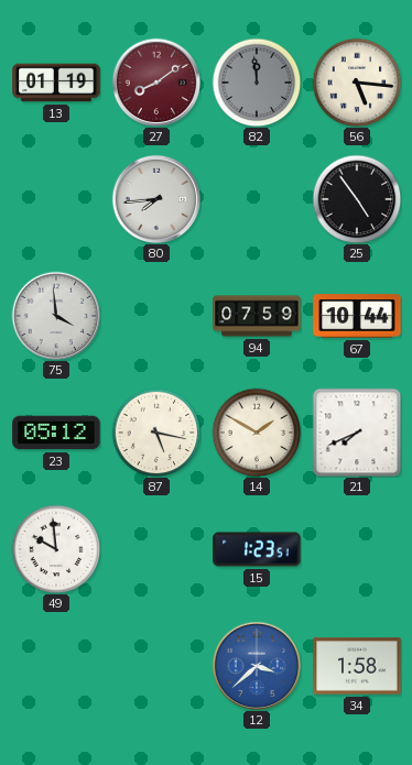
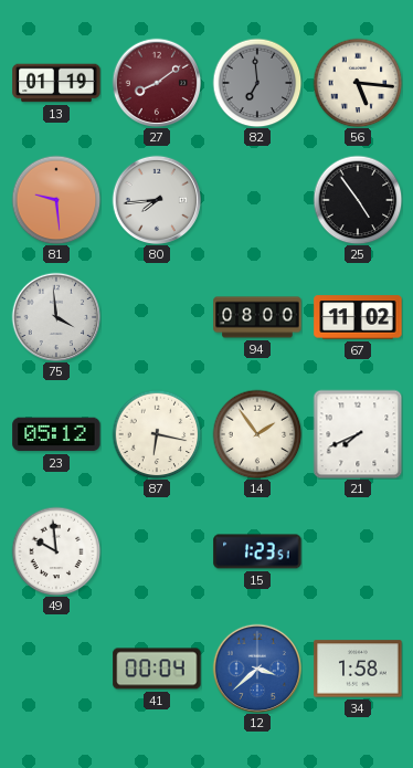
82: 11:59 -> 6:59 (257, 83)
81: none -> 9:29 (56, 200)
94: 07:59 -> 08:00 (257, 317)
67: 10:44 -> 11:02 (358, 317)
87: 5:17 -> 6:17 (157, 434)
14: 1:50 -> 1:54 (257, 434)
41: none -> 00:04 (157, 669)
